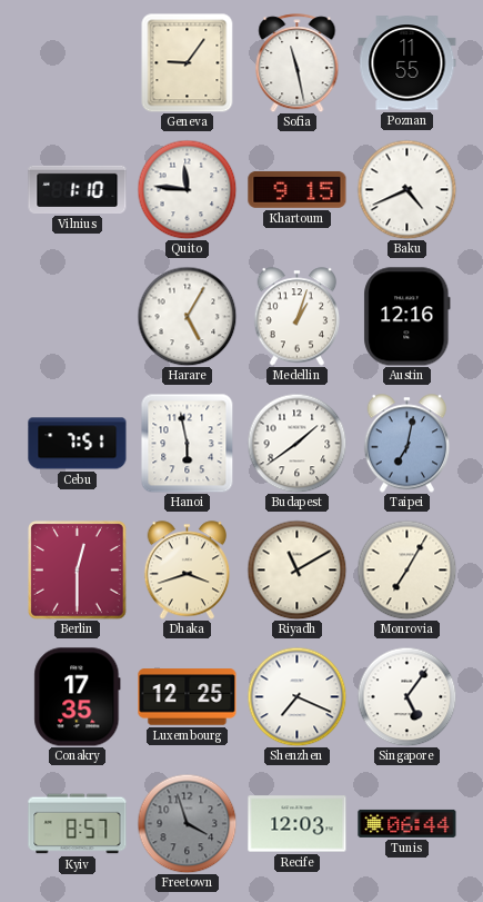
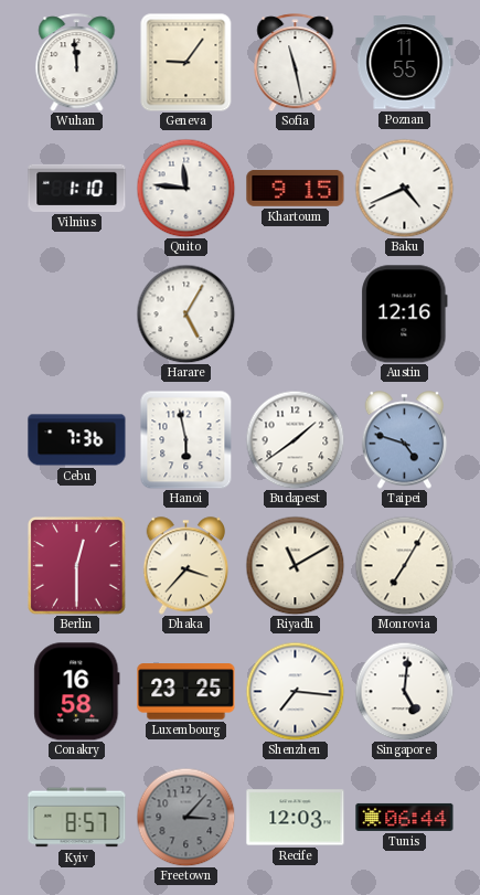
Wuhan: none -> 11:59 (77, 63)
Medellin: 1:03 -> none (298, 317)
Cebu: 7:51 -> 7:36 (77, 440)
Taipei: 7:02 -> 4:48 (405, 440)
Dhaka: 3:42 -> 3:37 (186, 566)
Conakry: 17:35 -> 16:58 (77, 692)
Luxembourg: 12:25 -> 23:25 (186, 692)
Shenzhen: 7:19 -> 7:16 (295, 691)
Singapore: 5:06 -> 5:01 (404, 691)
Freetown: 3:57 -> 3:07 (185, 817)
